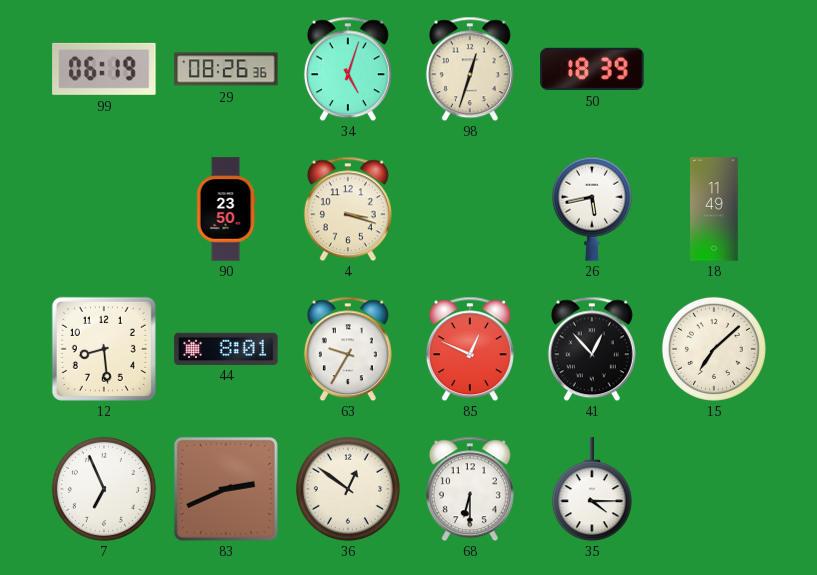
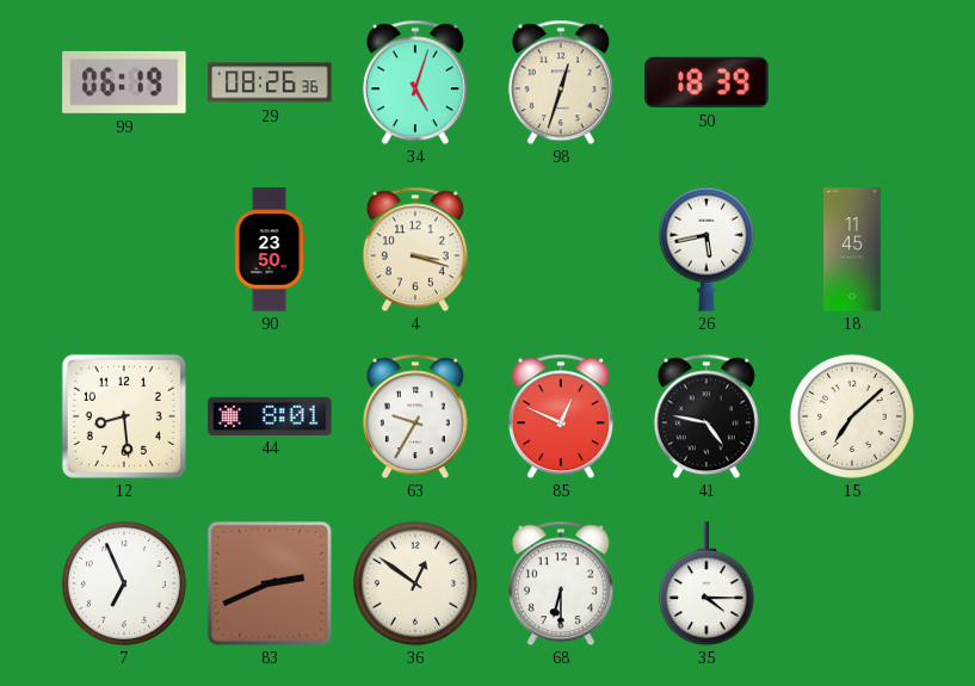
18: 11:49 -> 11:45 (852, 249)
41: 12:53 -> 4:47 (706, 416)
